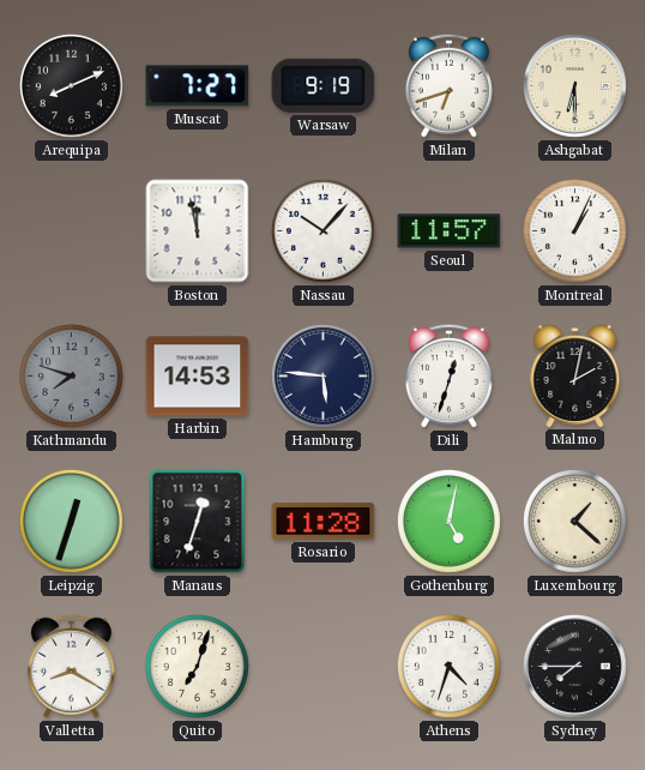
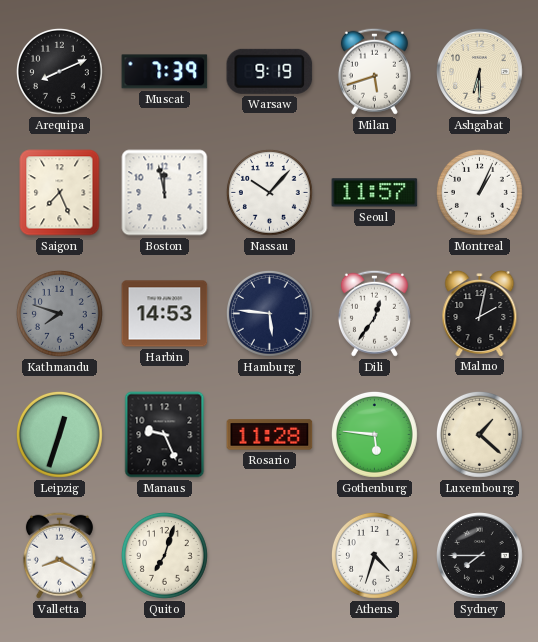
Muscat: 7:27 -> 7:39 (165, 72)
Milan: 6:42 -> 5:42 (374, 71)
Saigon: none -> 7:26 (60, 193)
Dili: 12:33 -> 12:36 (374, 313)
Manaus: 12:33 -> 9:26 (165, 435)
Gothenburg: 5:02 -> 5:46 (374, 434)
